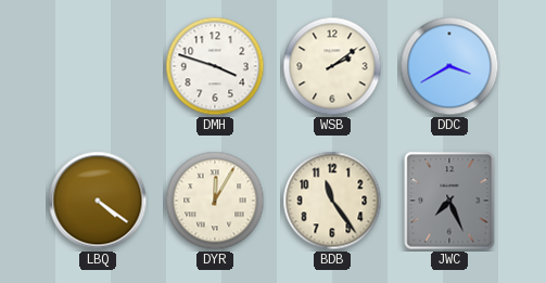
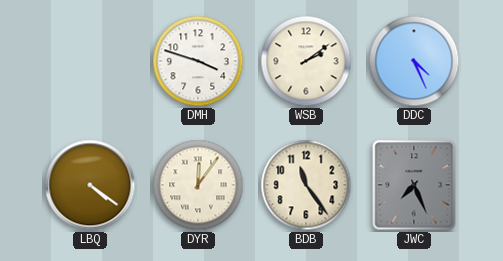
DDC: 3:40 -> 4:26 (414, 61)
DYR: 12:05 -> 12:06 (198, 185)
